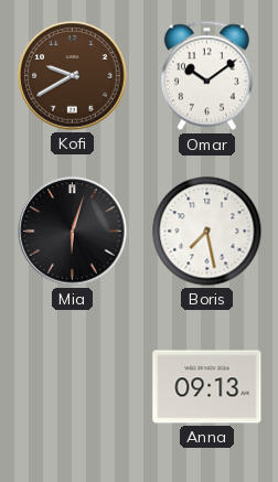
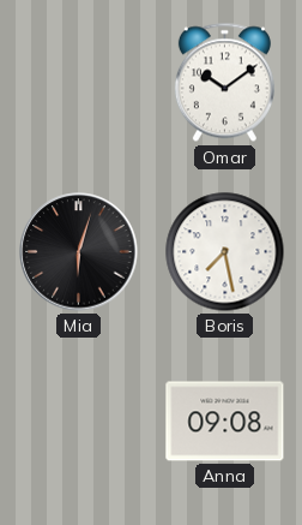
Kofi: 9:40 -> none (73, 76)
Anna: 09:13 -> 09:08 (225, 422)
